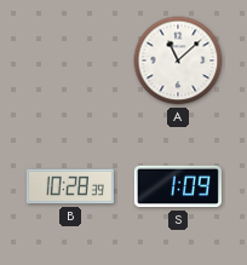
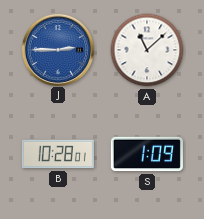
J: none -> 2:45 (57, 49)
B: 10:28:39 -> 10:28:01 (58, 154)
